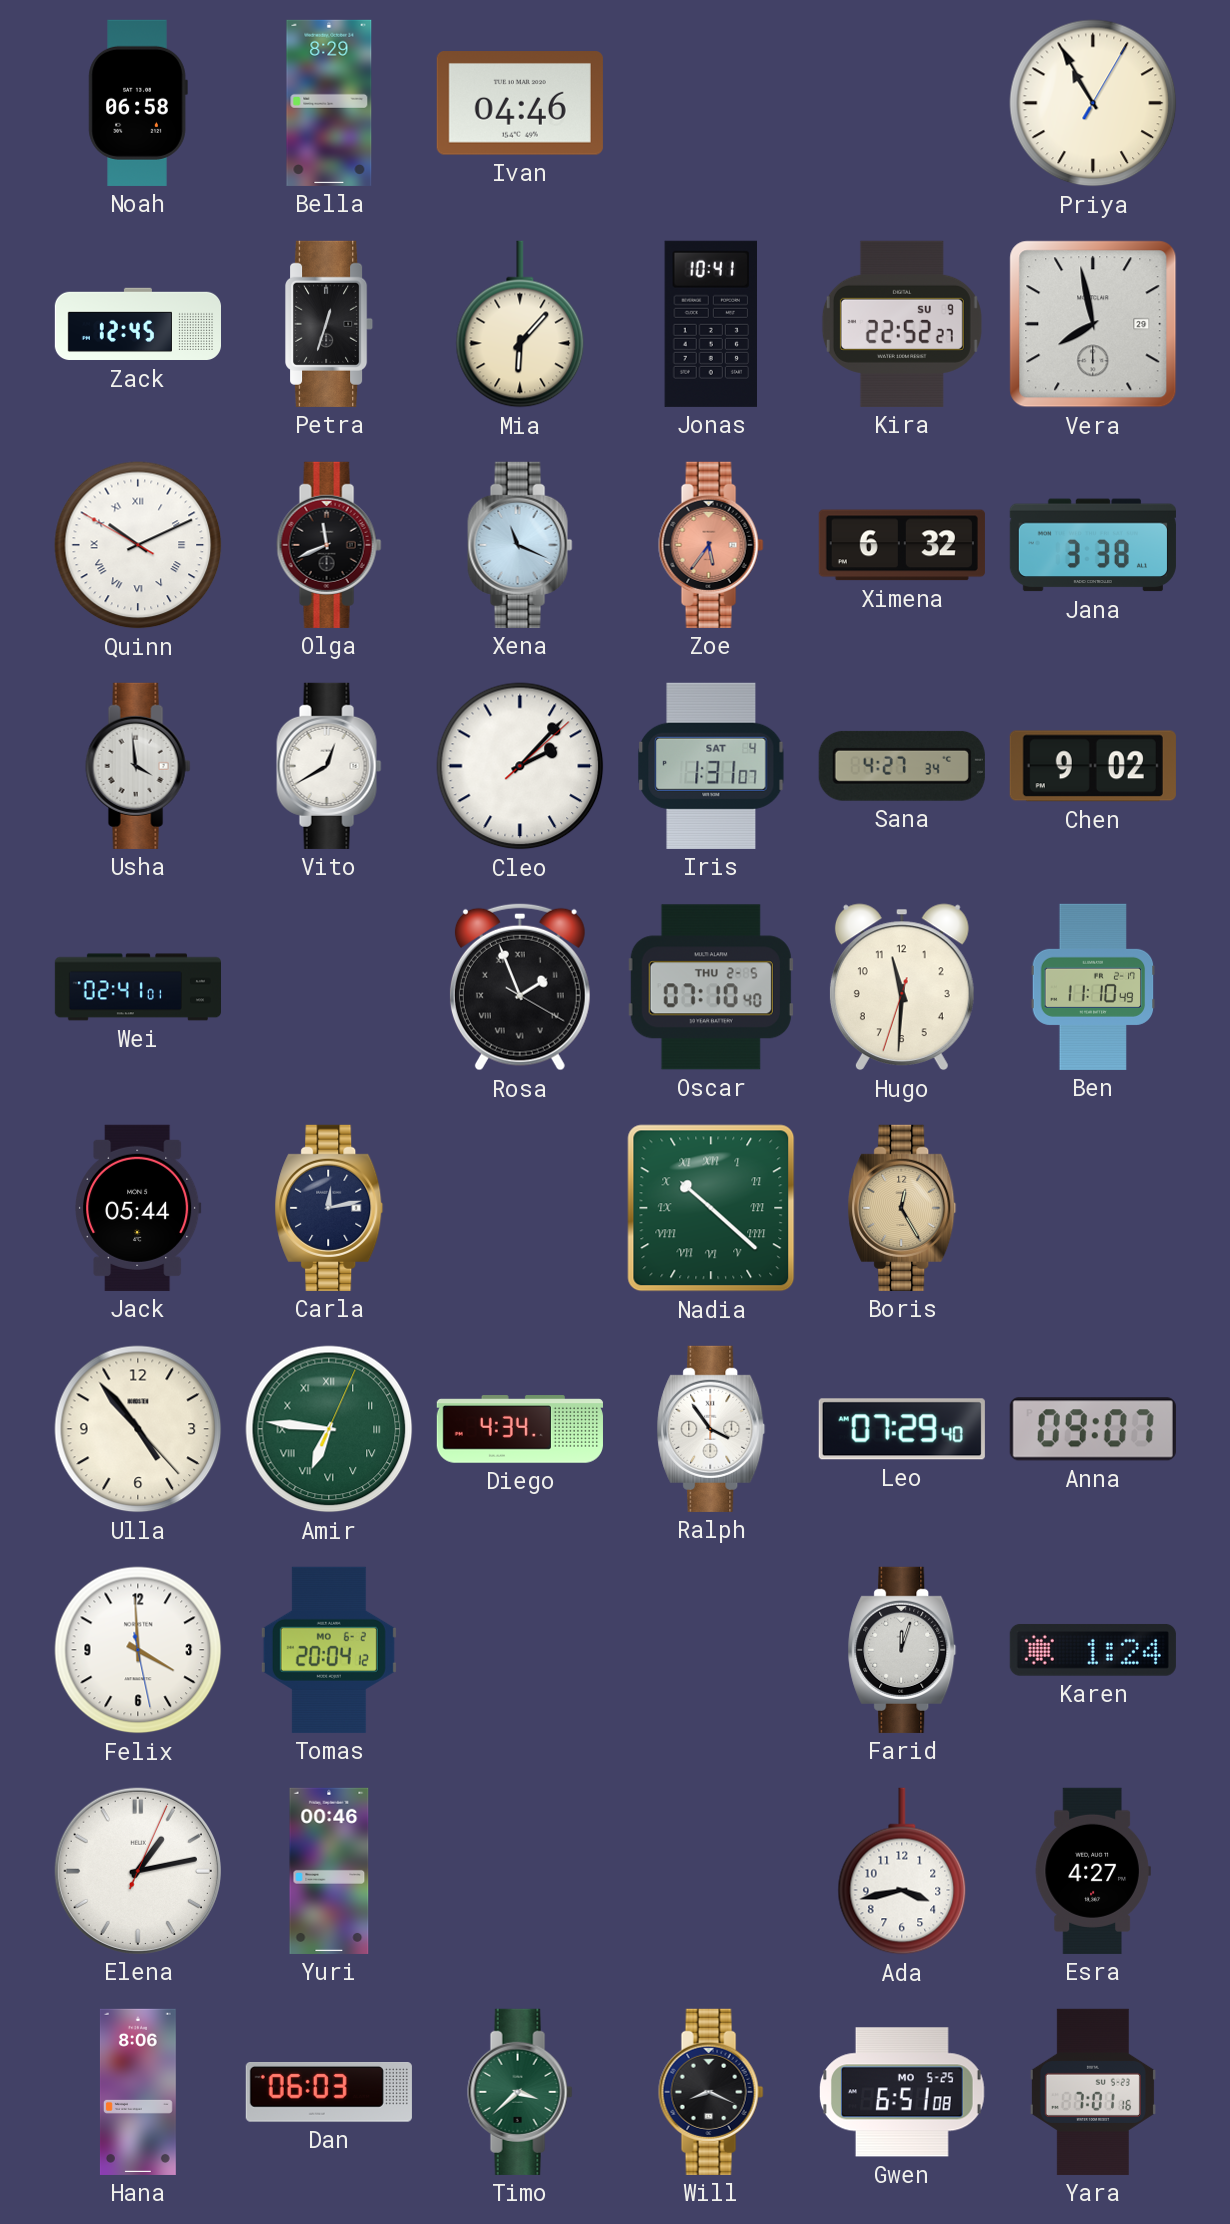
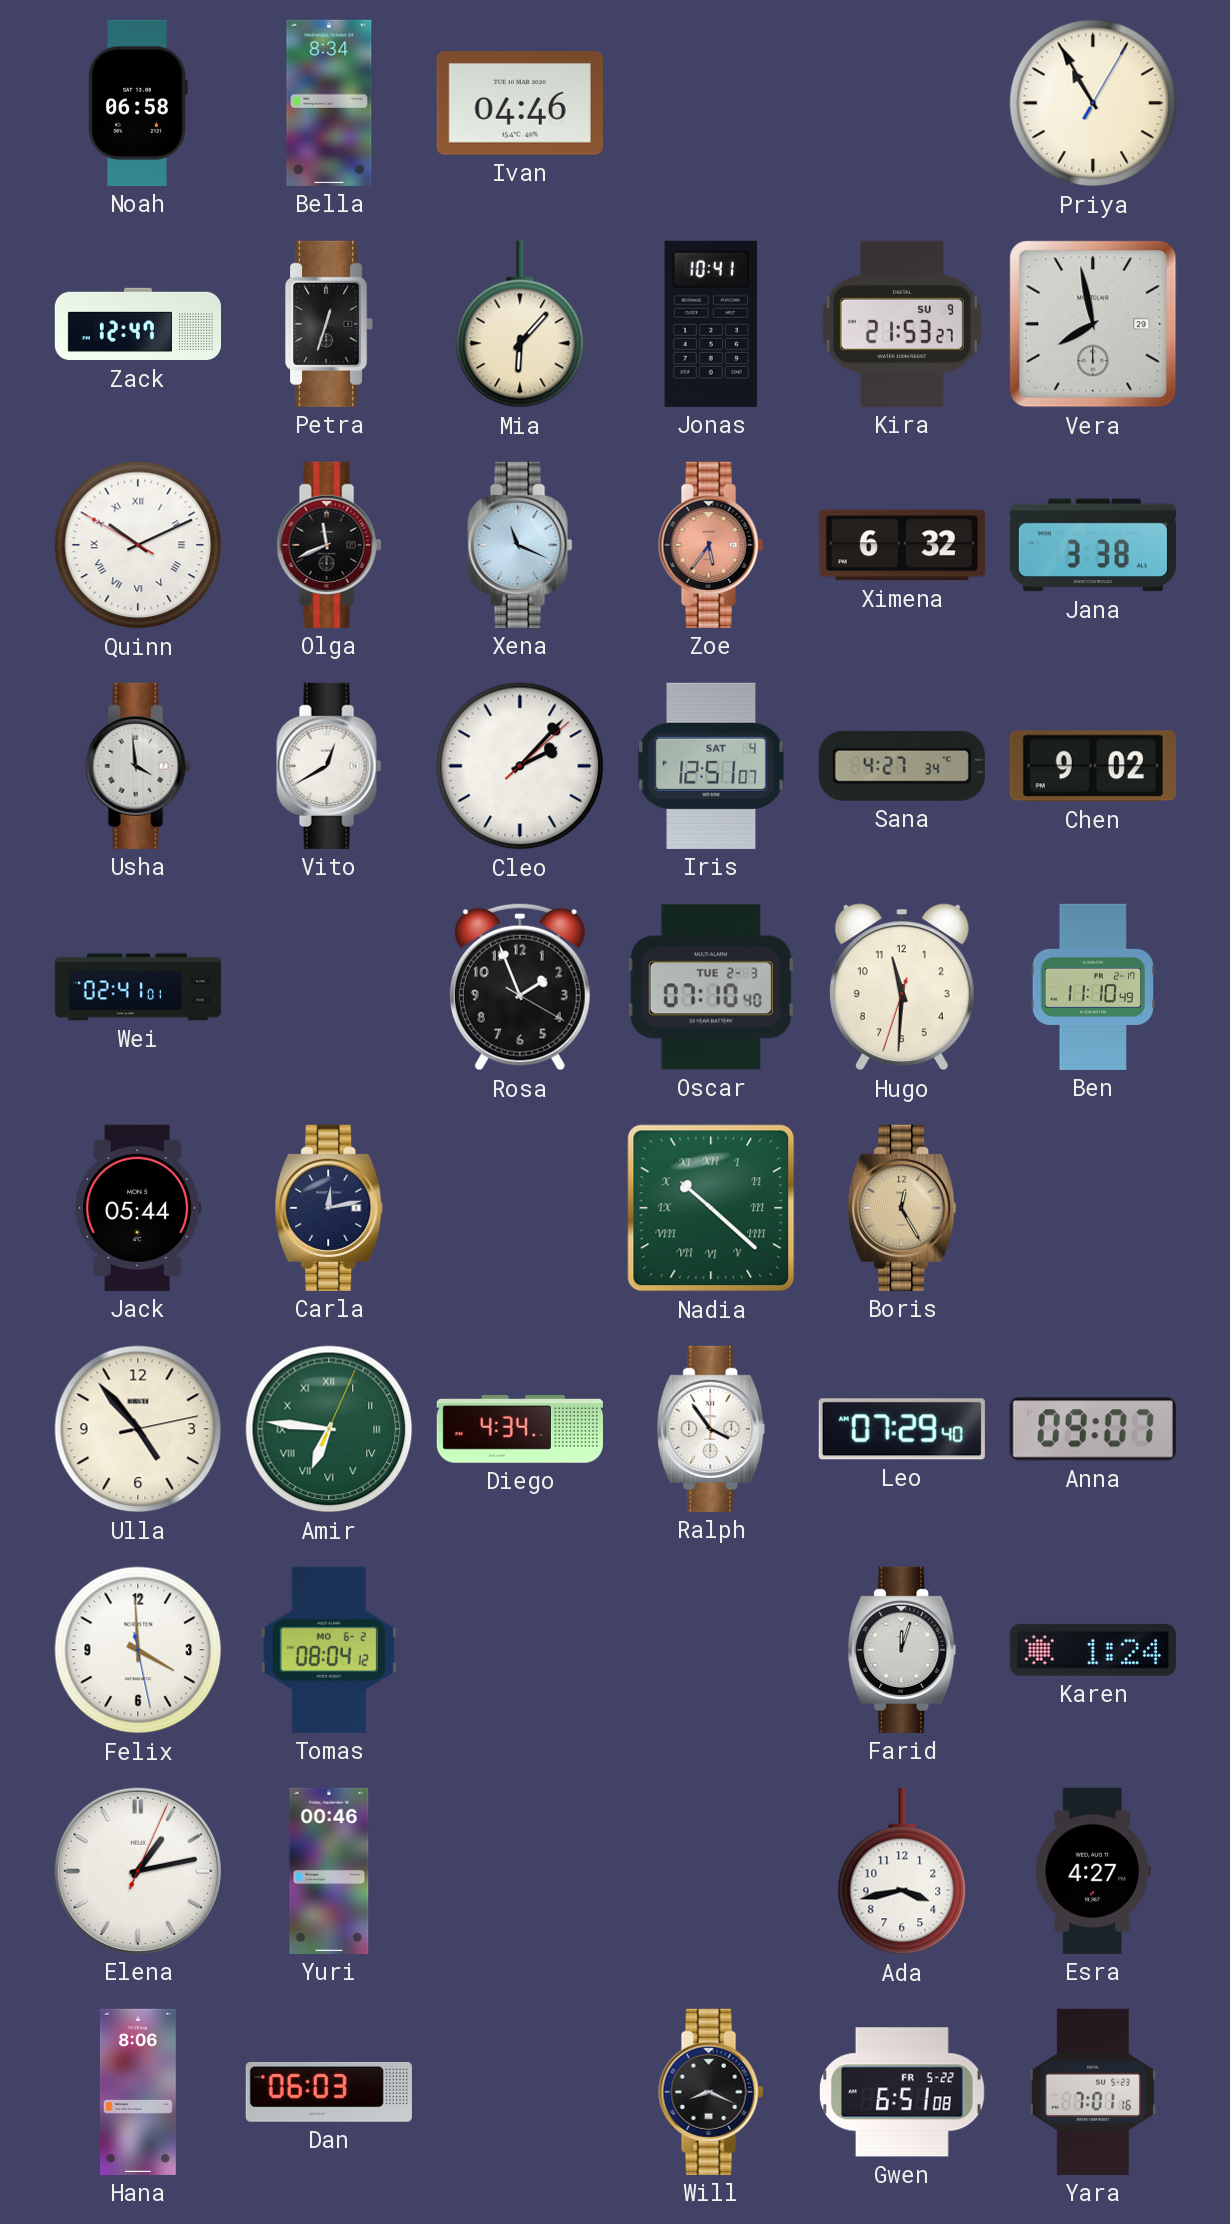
Bella: 8:29 -> 8:34 (329, 103)
Zack: 12:45 -> 12:47 (137, 324)
Kira: 22:52 -> 21:53 (902, 324)
Iris: 1:31 -> 12:51 (711, 766)
Rosa numerals: Roman -> Arabic (520, 987)
Oscar date: THU 2-5 -> TUE 2-3 (711, 987)
Ulla: 4:53:23 -> 4:53:13 (138, 1429)
Tomas: 20:04 -> 08:04 (329, 1650)
Timo: 3:38 -> none (520, 2092)
Gwen date: MO 5-25 -> FR 5-22 (902, 2092)
